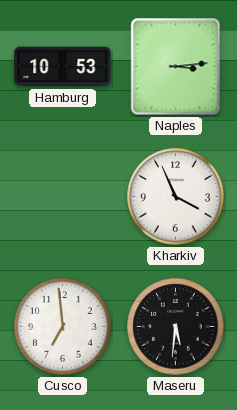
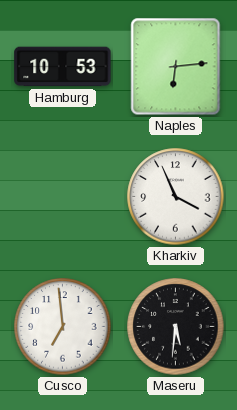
Naples: 3:14 -> 6:14 (176, 67)
